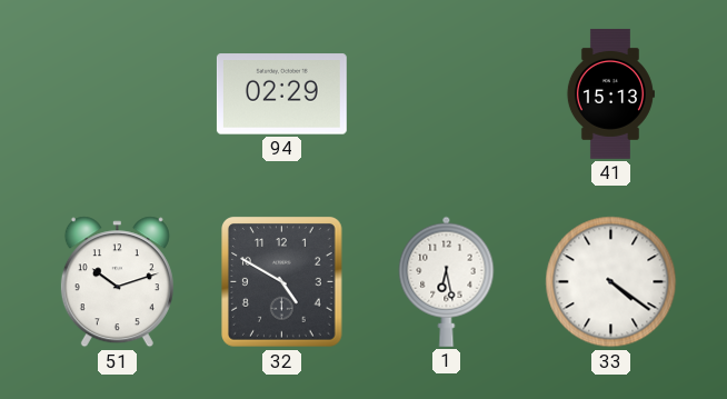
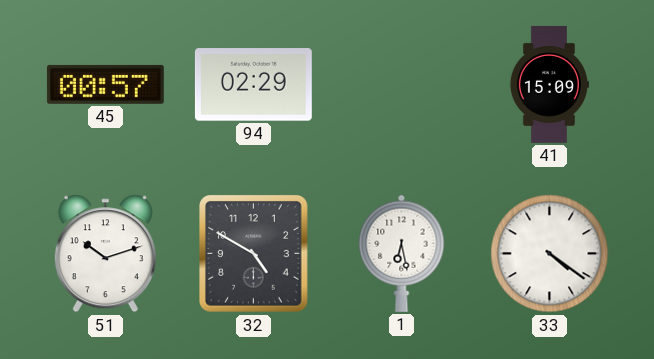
45: none -> 00:57 (105, 84)
41: 15:13 -> 15:09 (549, 84)
